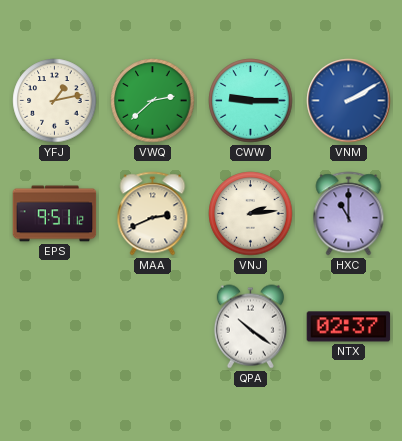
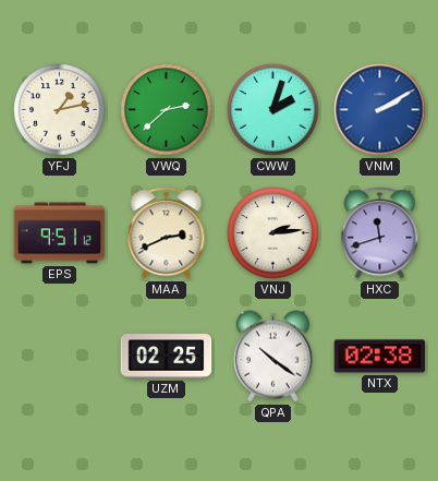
CWW: 9:15 -> 2:03 (273, 110)
HXC: 11:00 -> 11:42 (380, 233)
UZM: none -> 02:25 (167, 357)
NTX: 02:37 -> 02:38 (380, 357)
